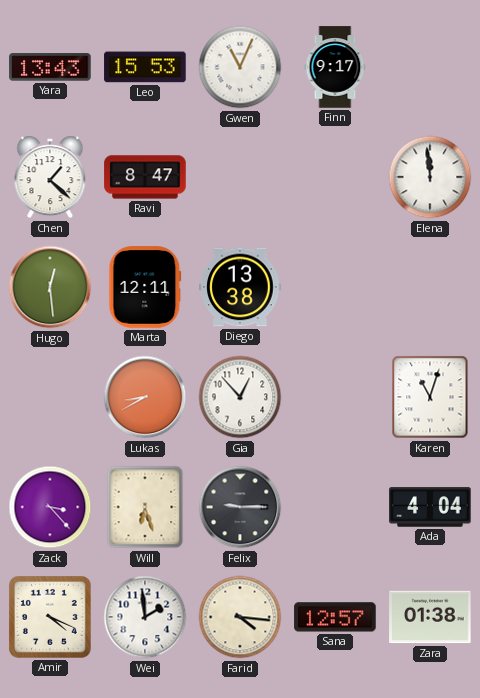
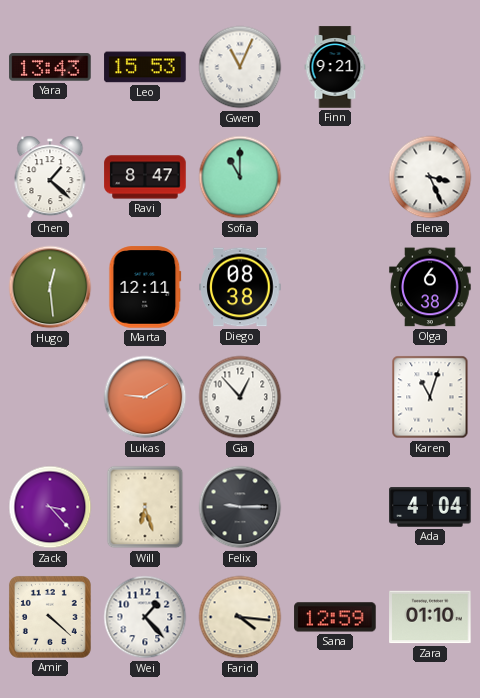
Finn: 9:17 -> 9:21 (335, 67)
Sofia: none -> 11:00 (240, 177)
Elena: 11:59 -> 3:26 (430, 177)
Diego: 13:38 -> 08:38 (240, 287)
Olga: none -> 6:38 (430, 287)
Lukas: 8:40 -> 9:10 (145, 397)
Amir: 4:19 -> 4:22 (50, 617)
Wei: 1:59 -> 1:23 (145, 617)
Sana: 12:57 -> 12:59 (335, 617)
Zara: 01:38 -> 01:10 (430, 617)
